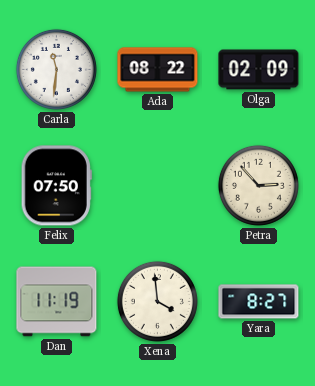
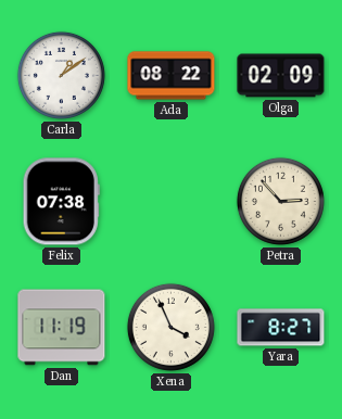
Carla: 11:31 -> 1:09 (61, 75)
Felix: 07:50 -> 07:38 (61, 202)
Xena: 3:59 -> 3:56 (170, 327)
